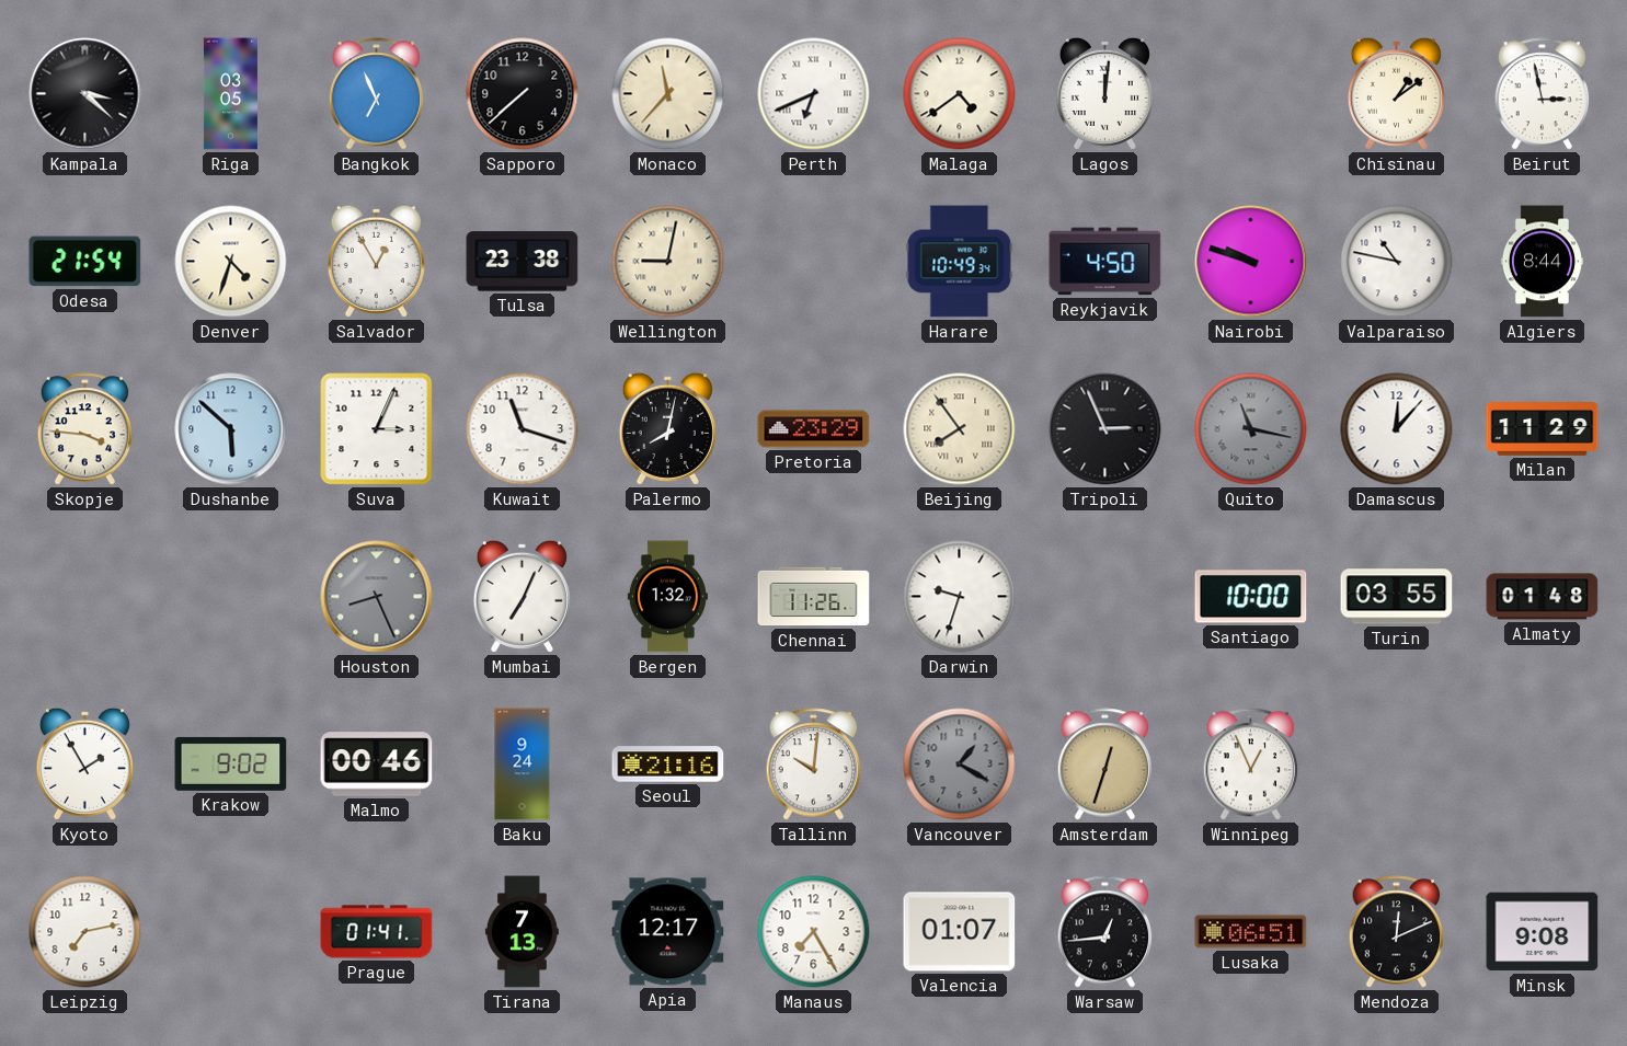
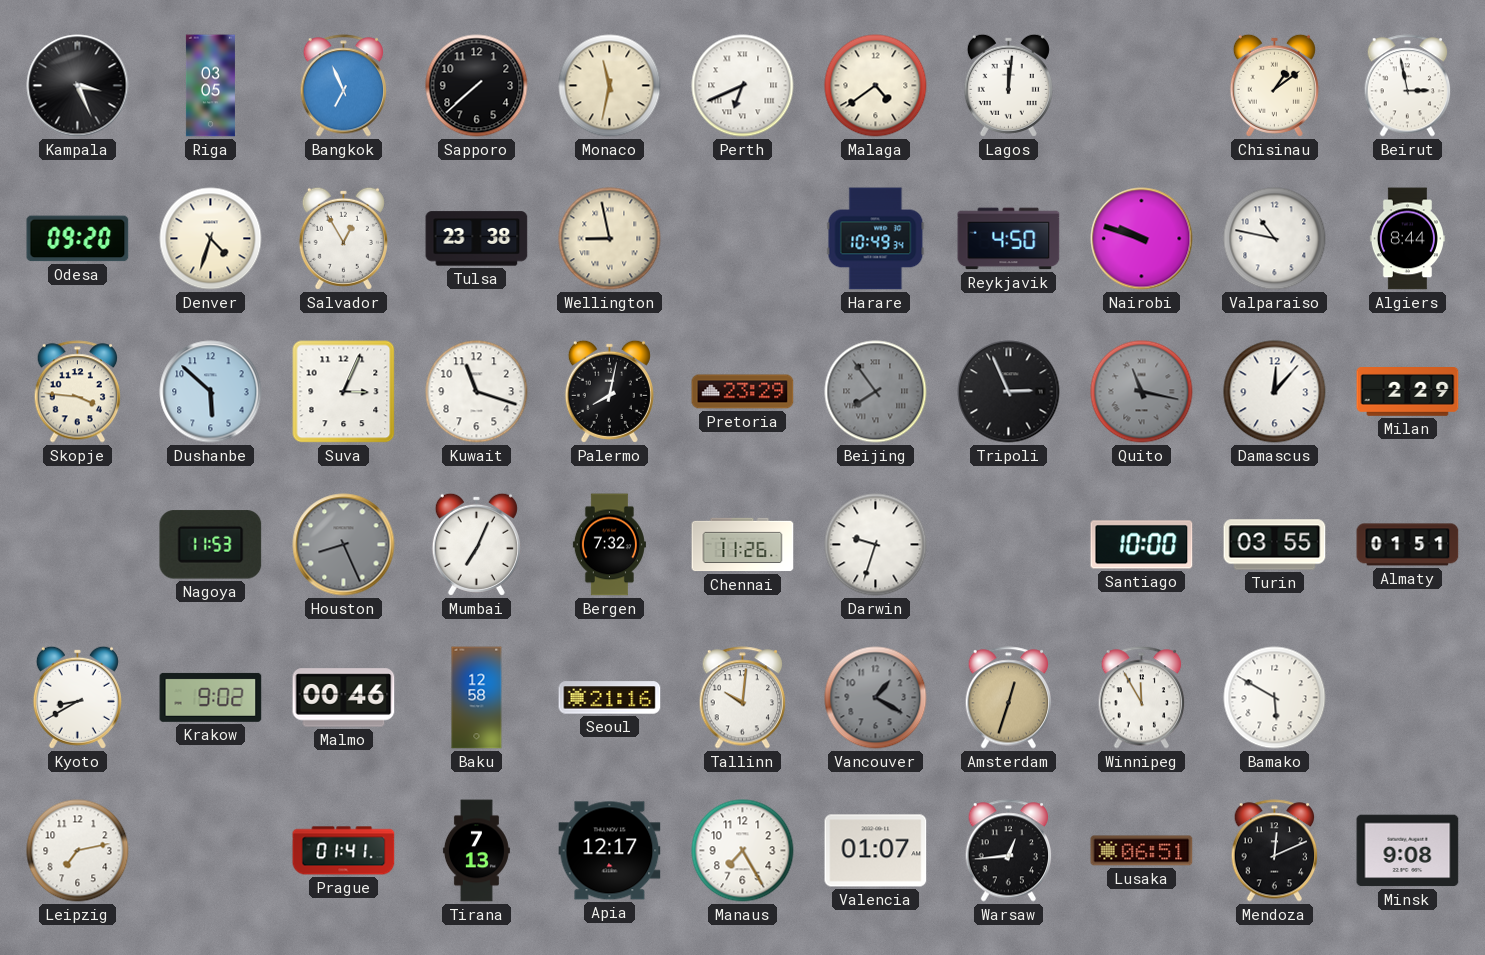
Kampala: 3:22 -> 3:26 (78, 86)
Monaco: 11:37 -> 11:32 (610, 86)
Odesa: 21:54 -> 09:20 (78, 239)
Wellington: 9:02 -> 8:58 (610, 239)
Beijing dial: cream -> grey (876, 392)
Milan: 11:29 -> 2:29 (1408, 392)
Nagoya: none -> 11:53 (211, 545)
Bergen: 1:32 -> 7:32 (609, 545)
Almaty: 01:48 -> 01:51 (1408, 545)
Kyoto: 1:55 -> 8:40 (77, 697)
Baku: 9:24 -> 12:58 (477, 698)
Winnipeg: 12:56 -> 11:55 (1142, 698)
Bamako: none -> 5:50 (1275, 698)
